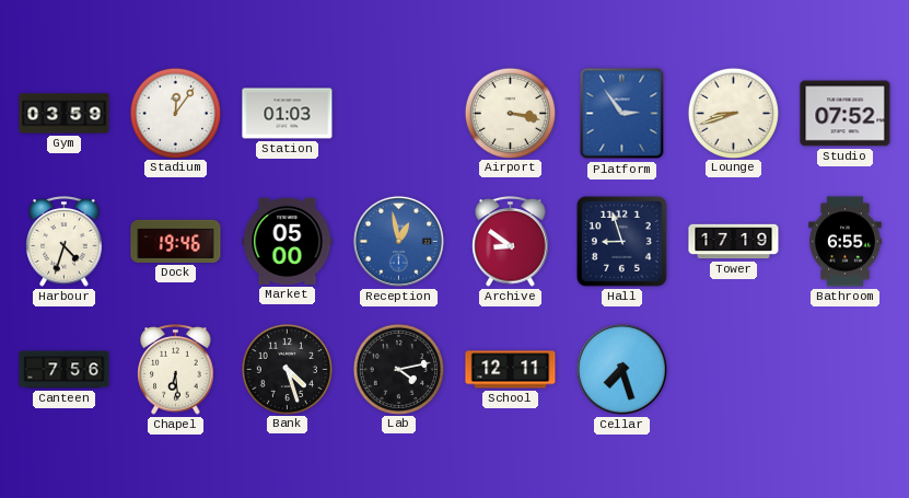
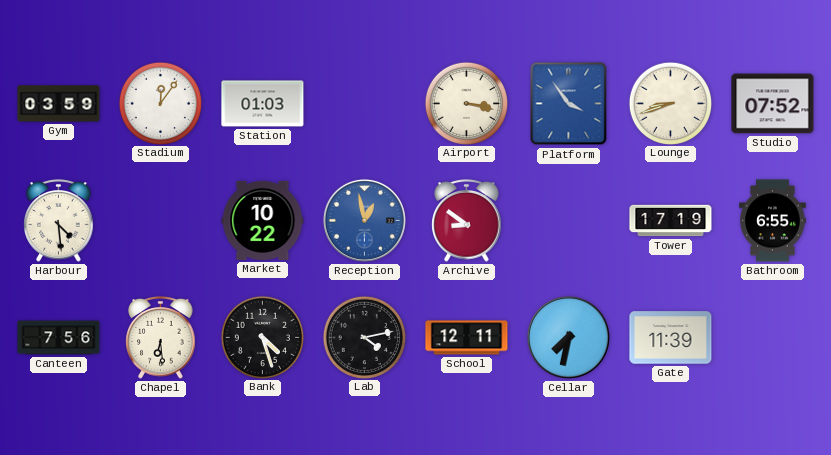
Platform: 2:54 -> 3:54 (569, 104)
Harbour: 4:33 -> 4:29 (59, 221)
Dock: 19:46 -> none (176, 241)
Market: 05:00 -> 10:22 (263, 220)
Hall: 8:57 -> none (621, 241)
Cellar: 7:27 -> 7:32 (568, 337)
Gate: none -> 11:39 (671, 338)
